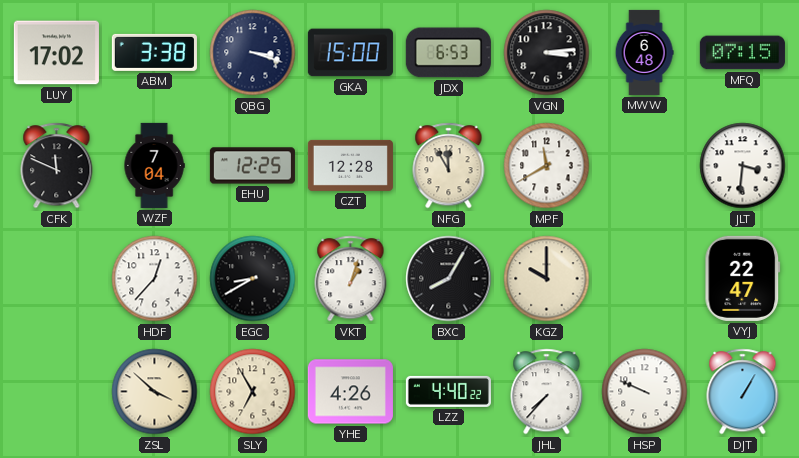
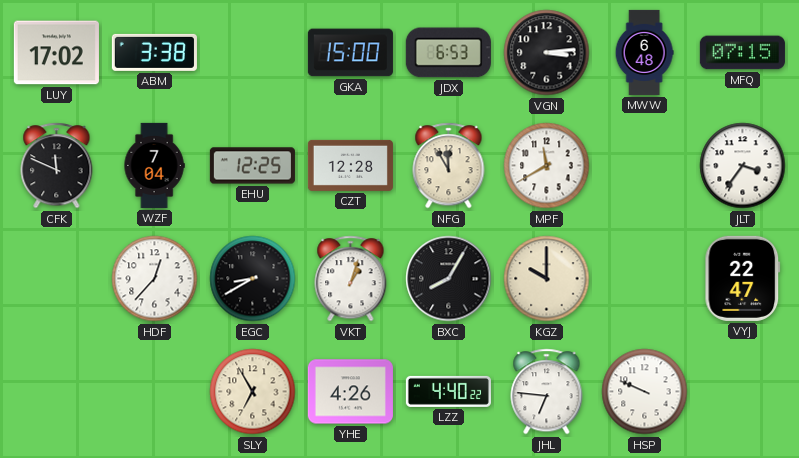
QBG: 3:18 -> none (253, 53)
JLT: 3:31 -> 3:36 (743, 166)
ZSL: 3:52 -> none (155, 392)
JHL: 7:37 -> 6:46 (547, 392)
DJT: 1:05 -> none (743, 392)
